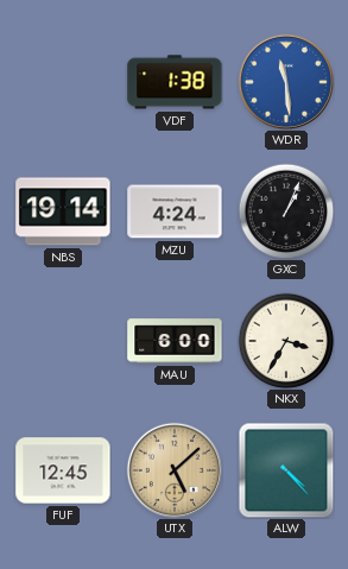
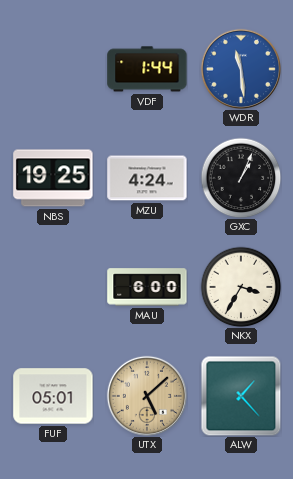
VDF: 1:38 -> 1:44 (147, 69)
NBS: 19:14 -> 19:25 (53, 178)
FUF: 12:45 -> 05:01 (53, 396)
ALW: 4:23 -> 1:23 (241, 396)
